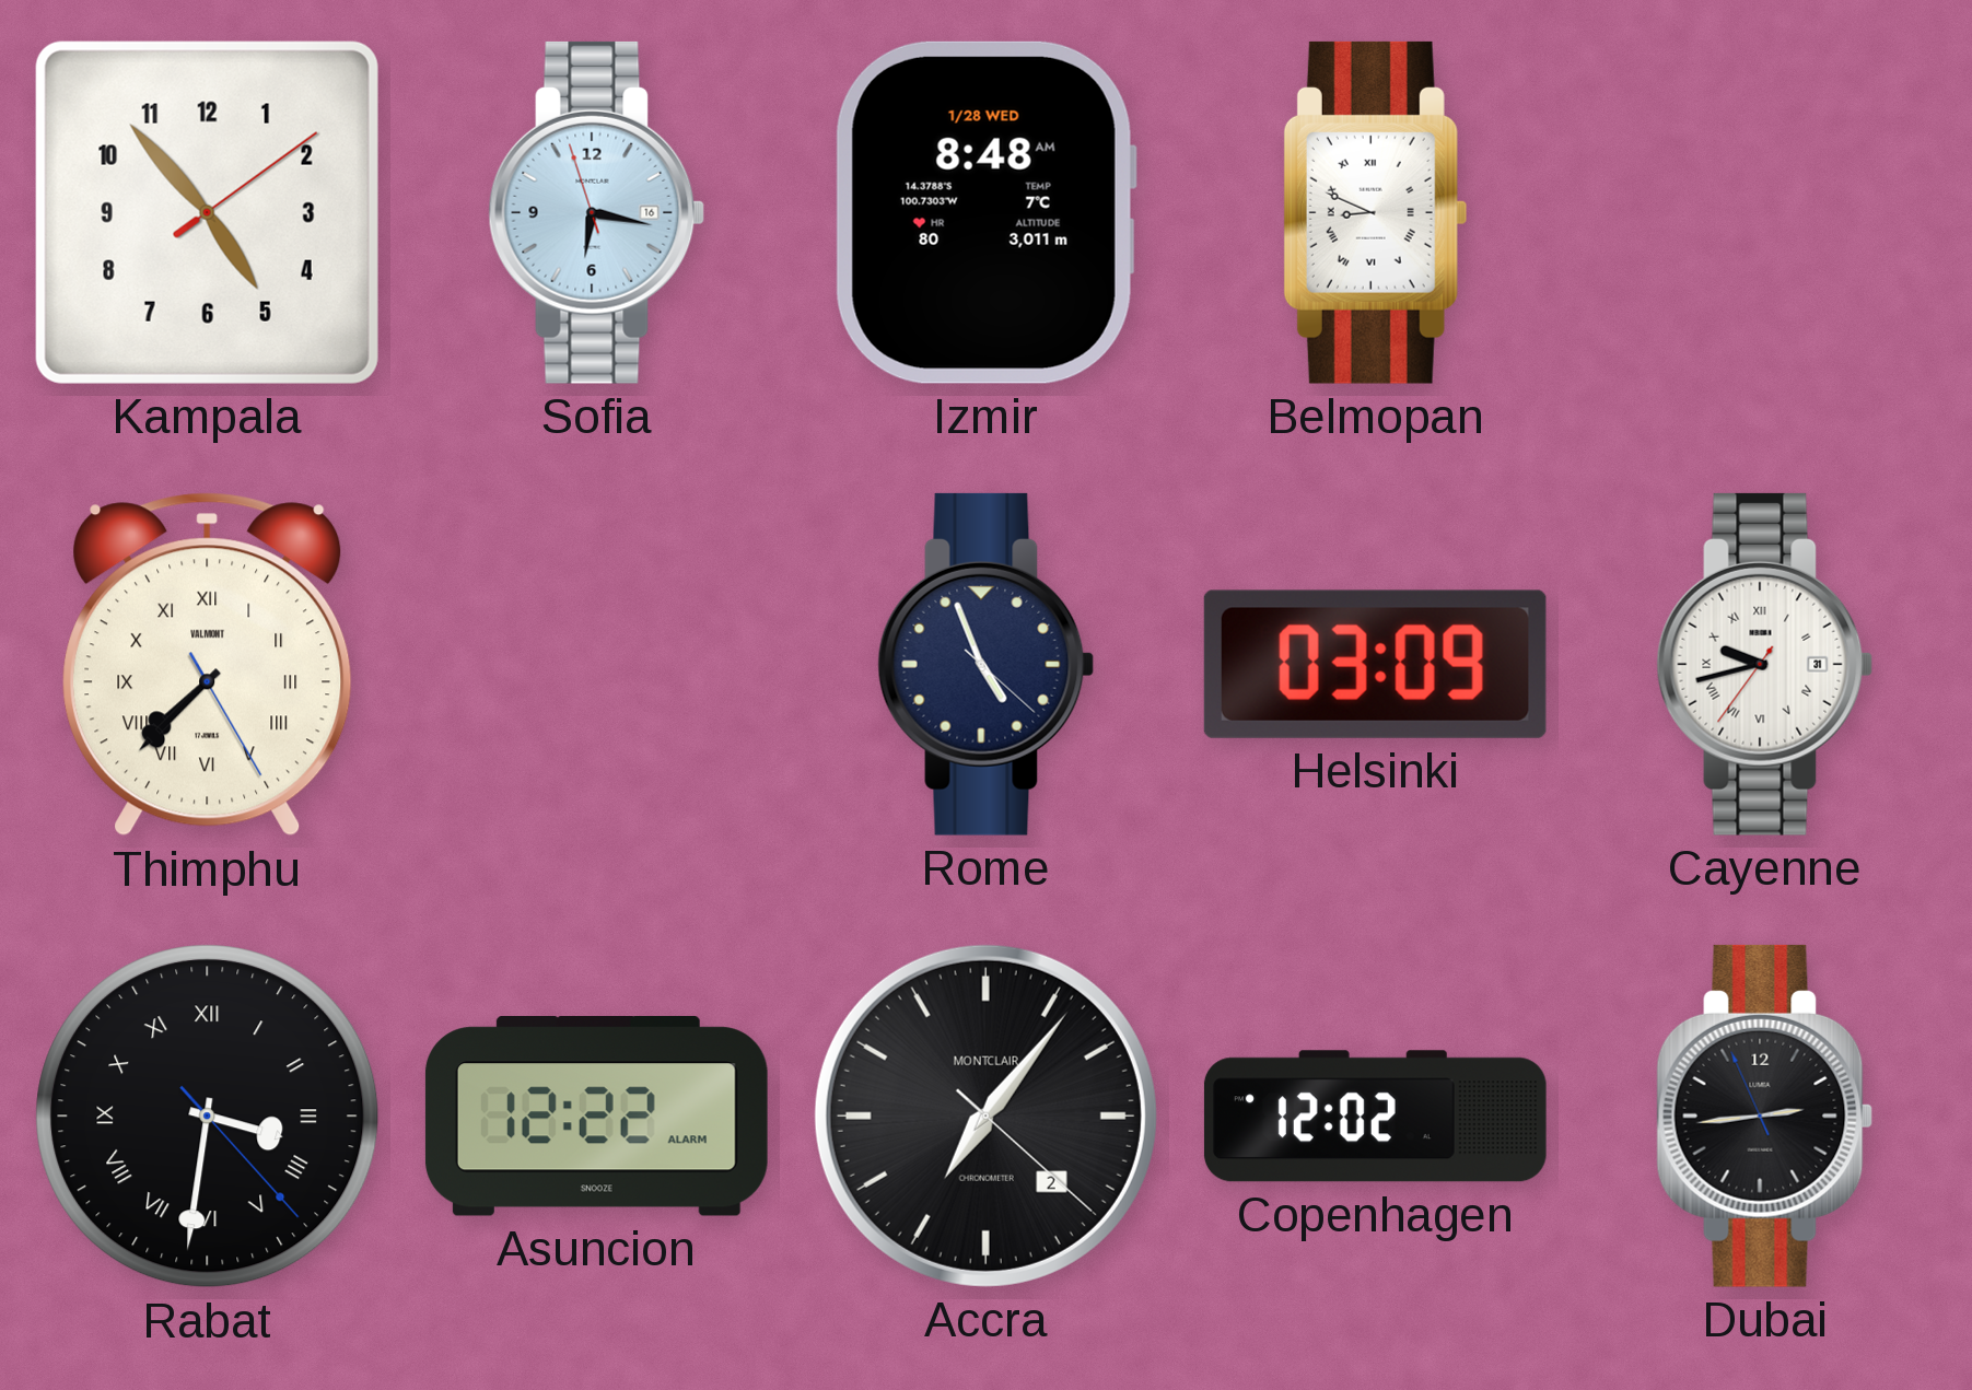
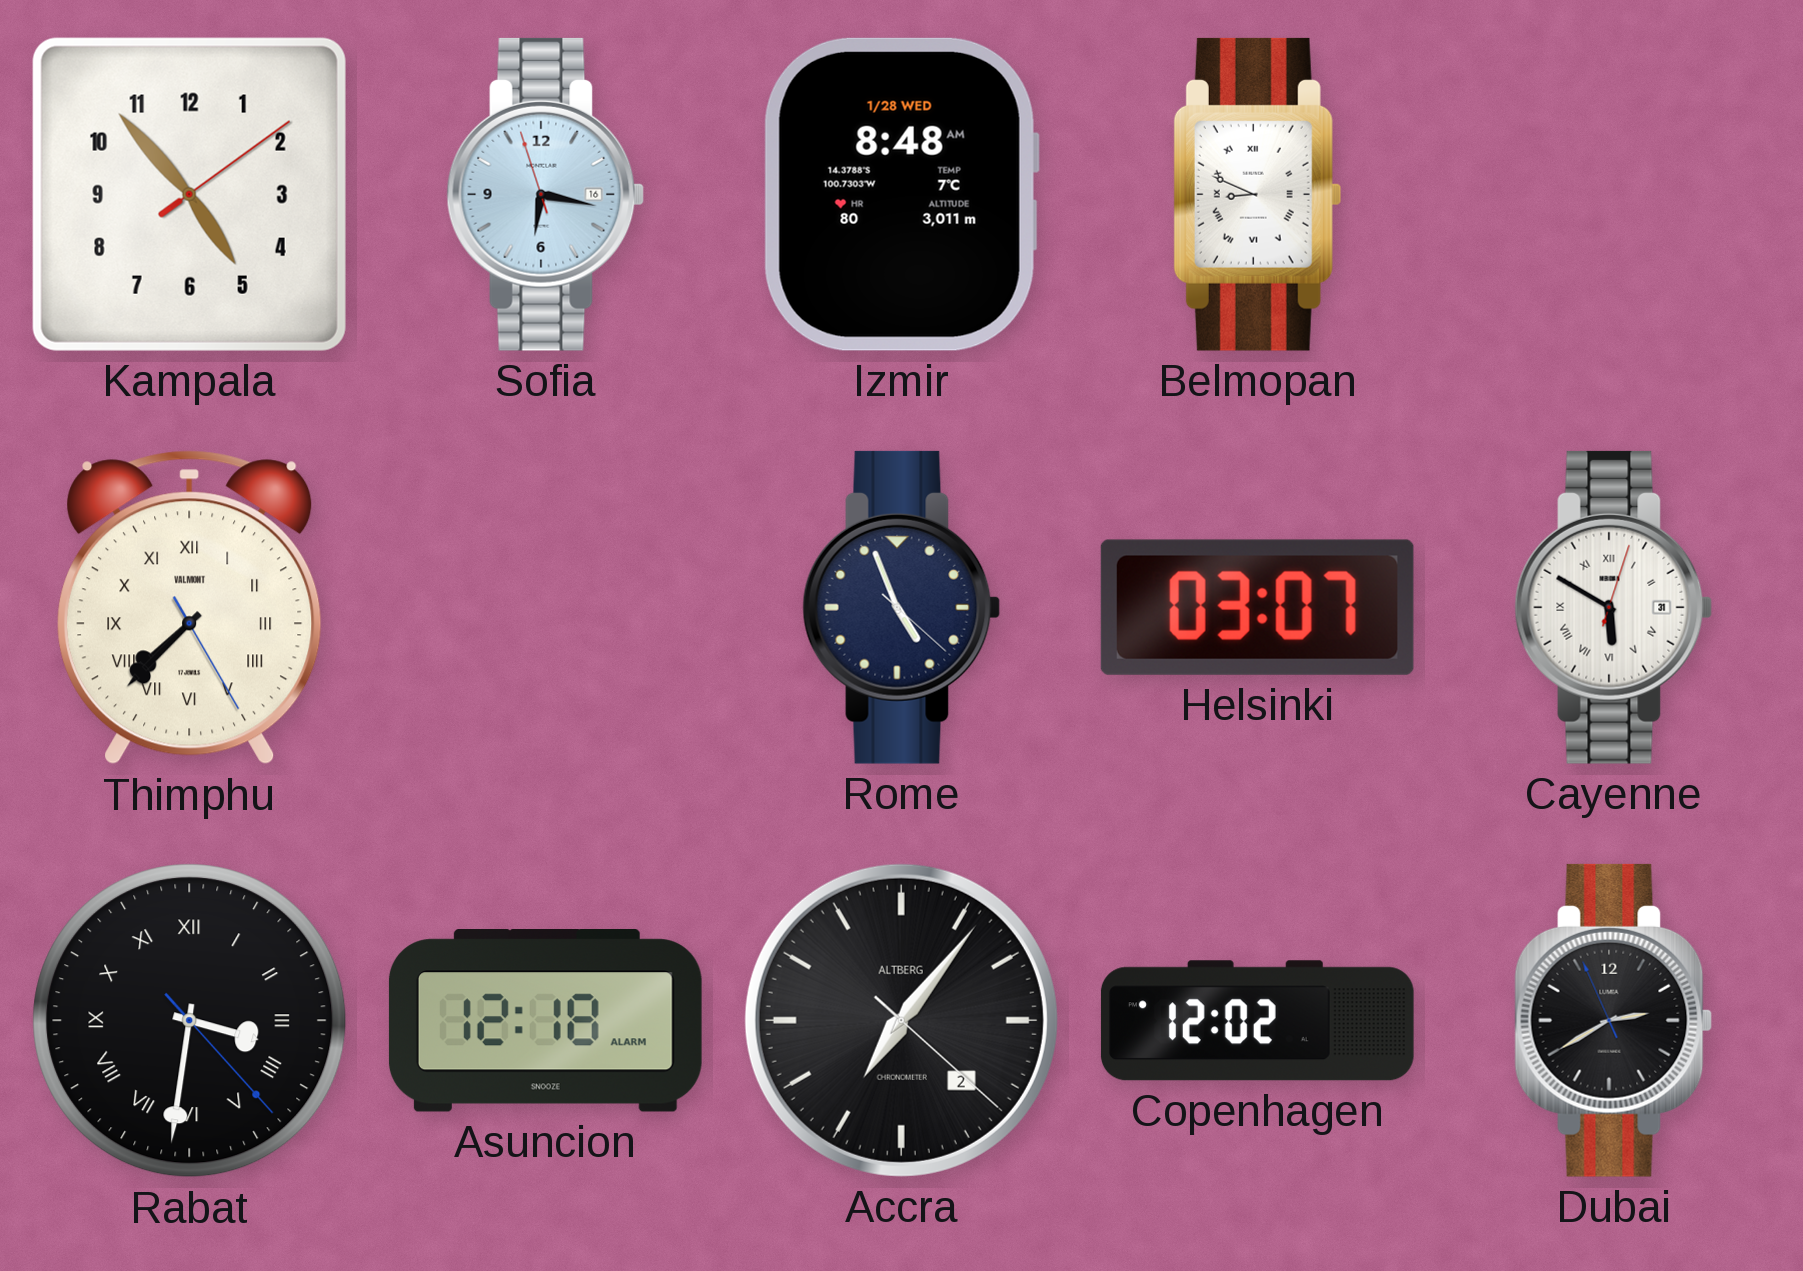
Helsinki: 03:09 -> 03:07 (1257, 607)
Cayenne: 9:42 -> 5:50 (1614, 607)
Asuncion: 12:22 -> 12:18 (545, 1021)
Accra brand: MONTCLAIR -> ALTBERG (901, 1020)
Dubai: 2:43 -> 2:39 (1614, 1020)
